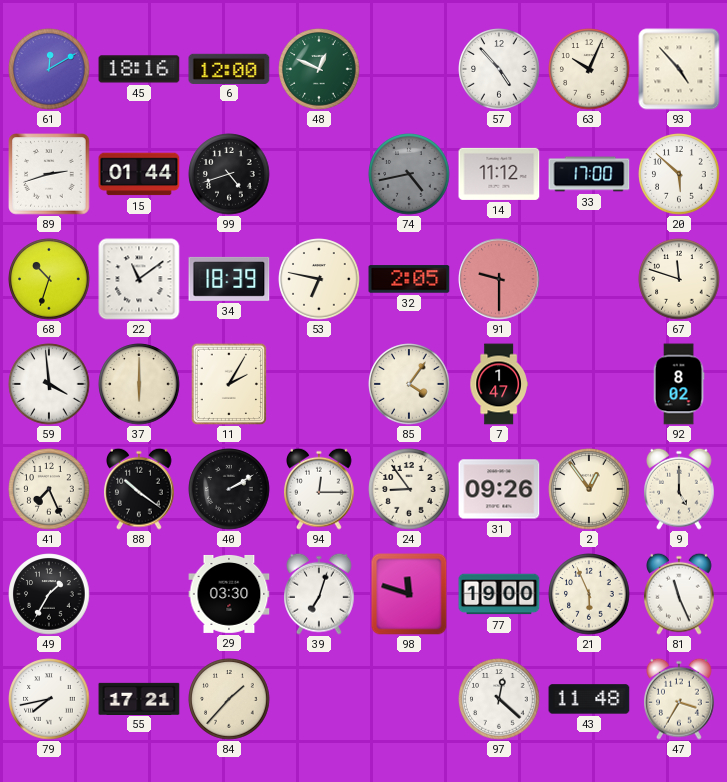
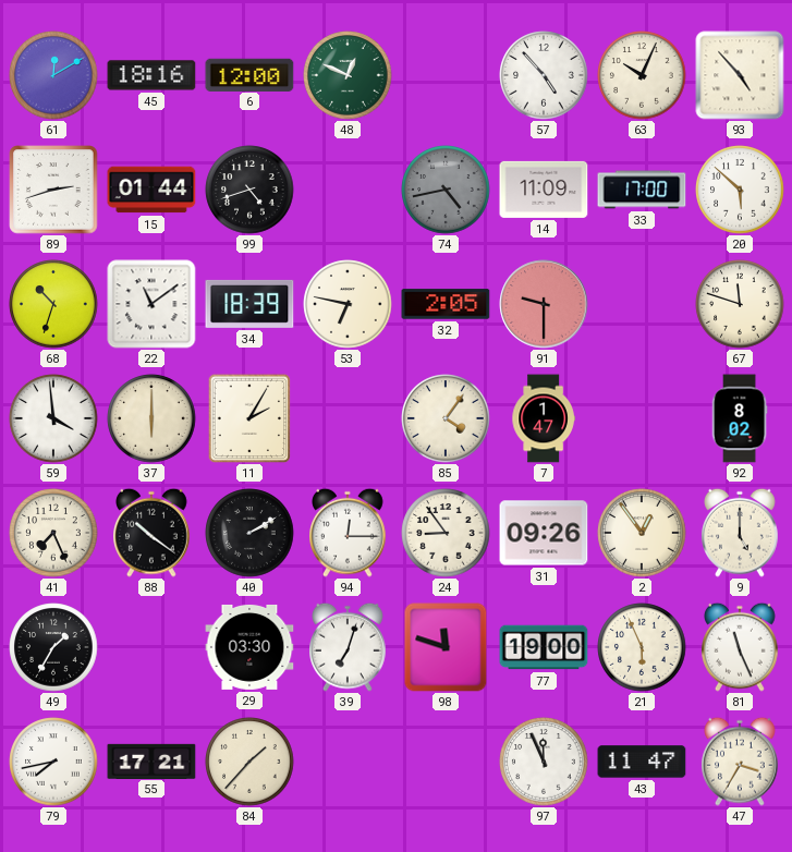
14: 11:12 -> 11:09 (544, 190)
97: 12:22 -> 11:56 (544, 762)
43: 11:48 -> 11:47 (642, 762)
